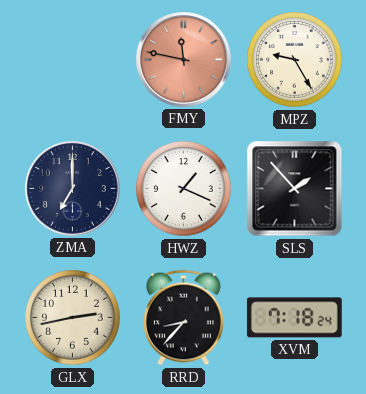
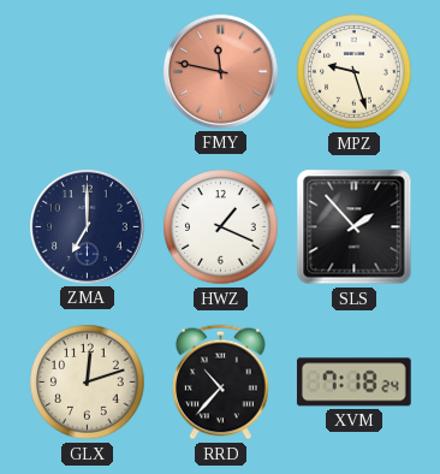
MPZ: 9:25 -> 9:27 (355, 72)
GLX: 2:43 -> 12:12 (88, 383)
RRD: 8:37 -> 10:37 (221, 383)
